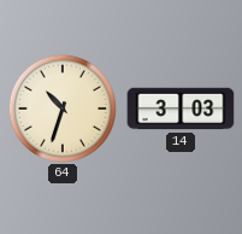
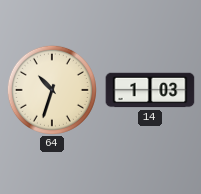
14: 3:03 -> 1:03 (150, 90)
